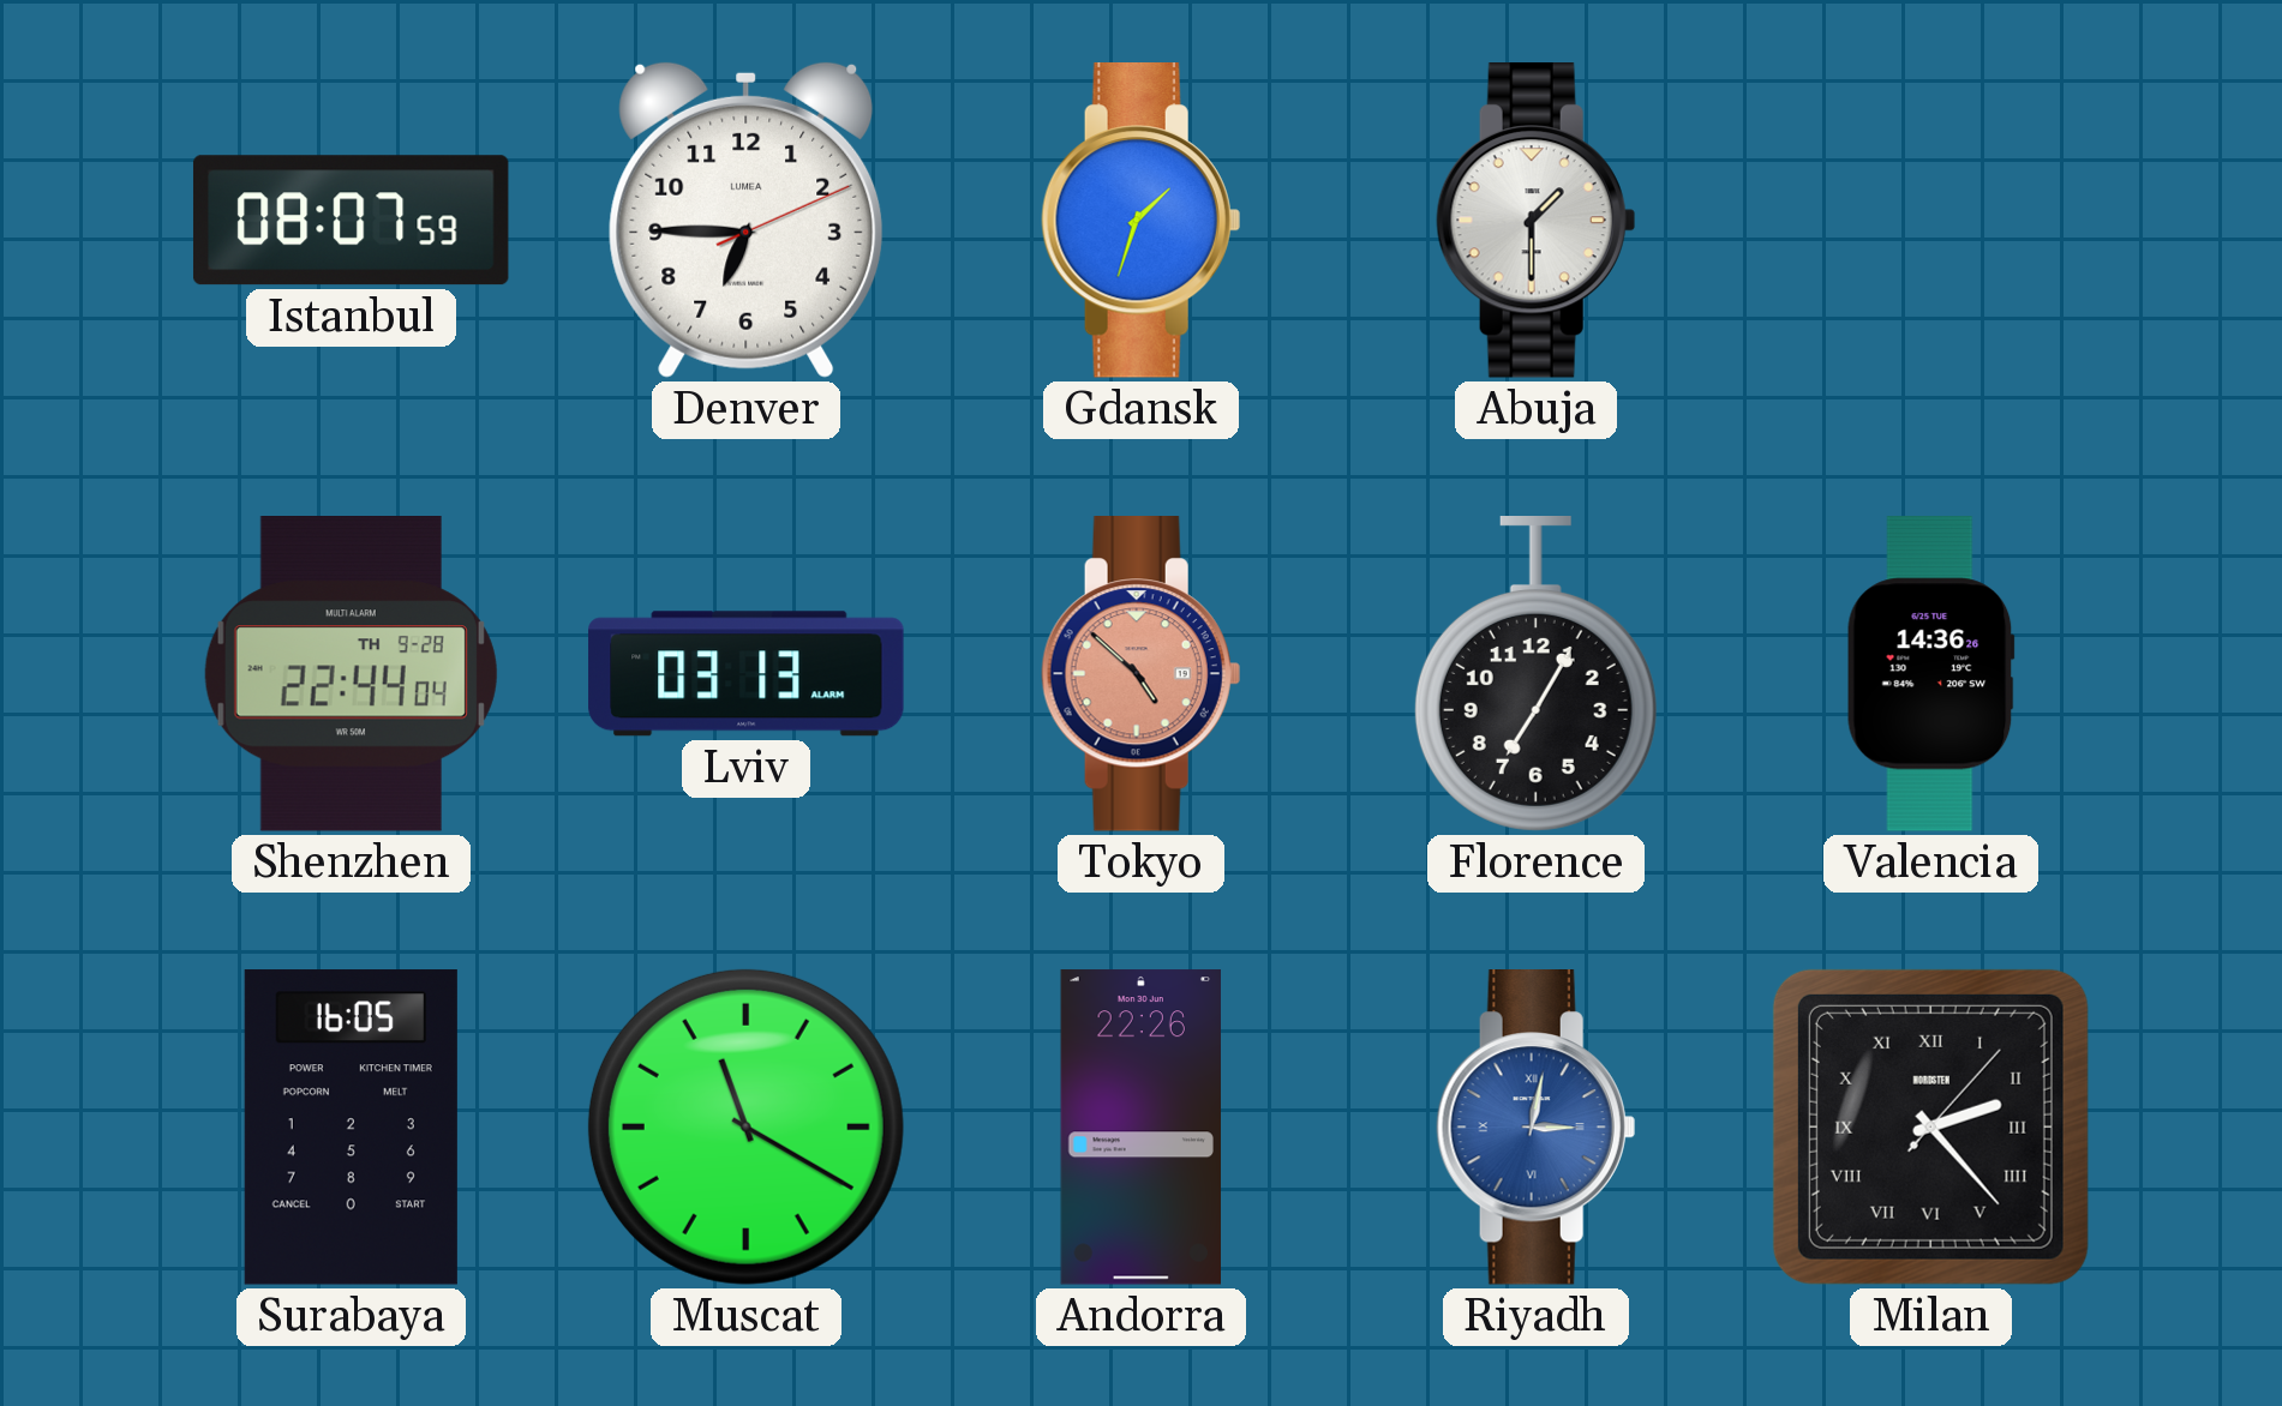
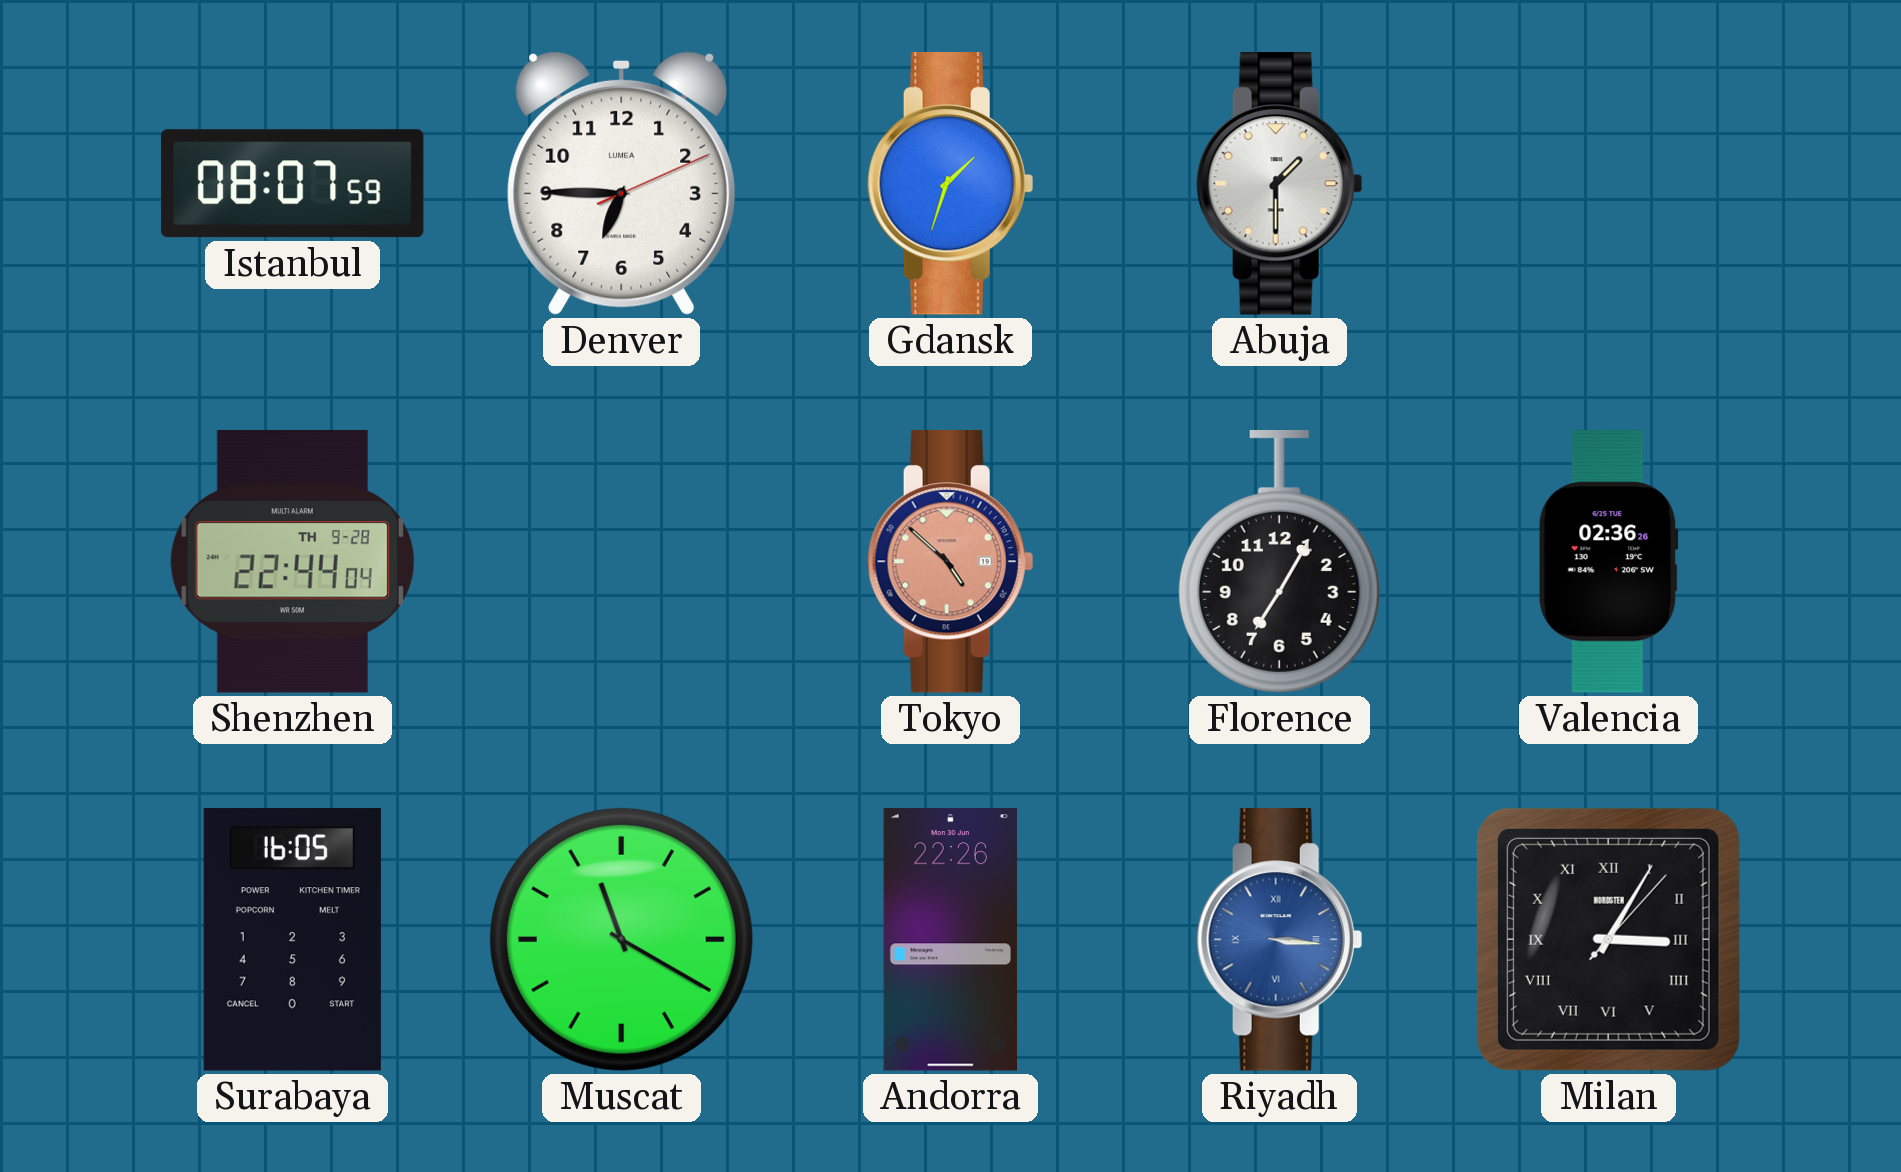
Lviv: 03:13 -> none (747, 674)
Valencia: 14:36 -> 02:36 (1608, 562)
Riyadh: 3:02 -> 3:16 (1279, 940)
Milan: 2:23 -> 3:05 (1608, 939)
